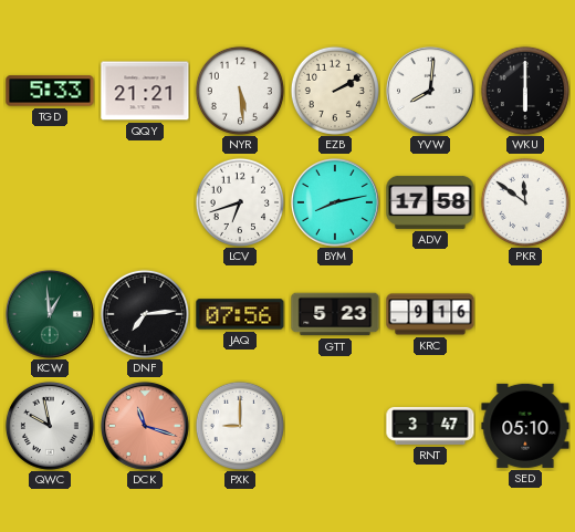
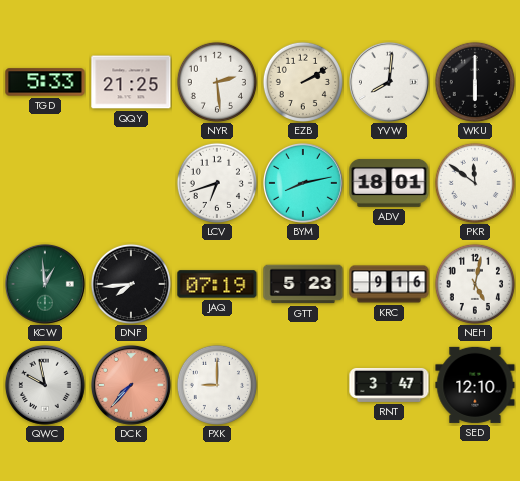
QQY: 21:21 -> 21:25 (131, 82)
NYR: 5:29 -> 2:29 (217, 82)
ADV: 17:58 -> 18:01 (389, 183)
DNF: 7:14 -> 7:44 (131, 284)
JAQ: 07:56 -> 07:19 (217, 284)
NEH: none -> 5:02 (475, 284)
DCK: 11:18 -> 7:37 (131, 385)
SED: 05:10 -> 12:10 (475, 385)
